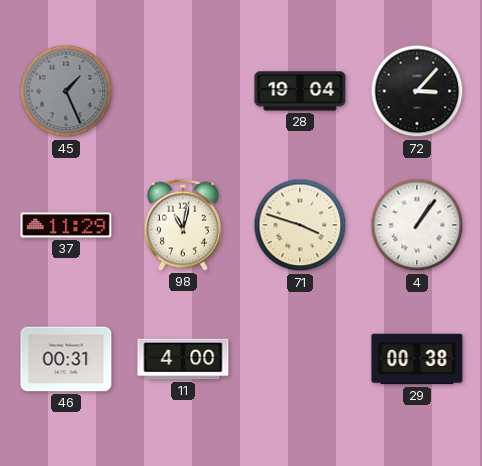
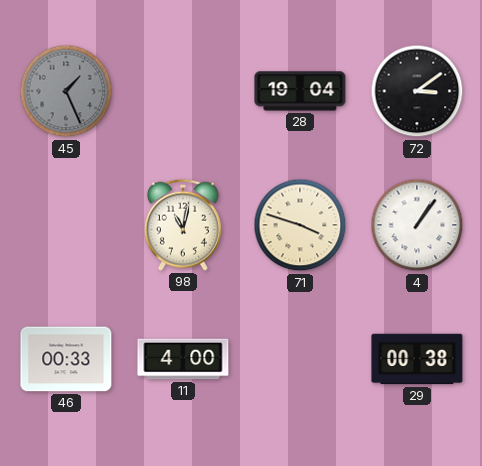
72: 3:07 -> 3:09 (417, 91)
37: 11:29 -> none (66, 225)
46: 00:31 -> 00:33 (66, 359)
